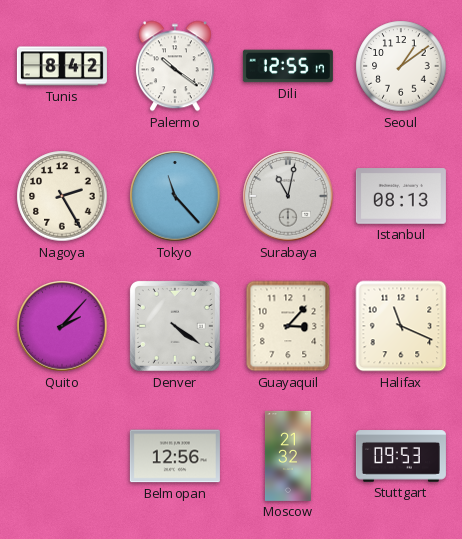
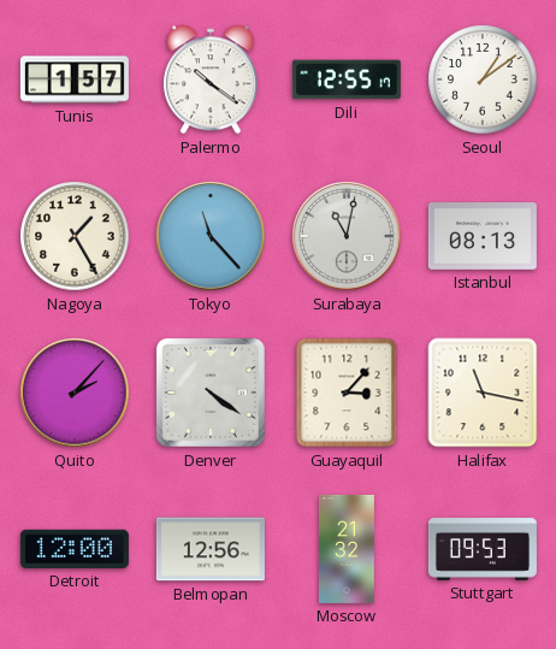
Tunis: 8:42 -> 1:57 (75, 79)
Nagoya: 2:25 -> 1:25 (75, 236)
Halifax: 11:19 -> 11:17 (483, 393)
Detroit: none -> 12:00 (75, 549)
